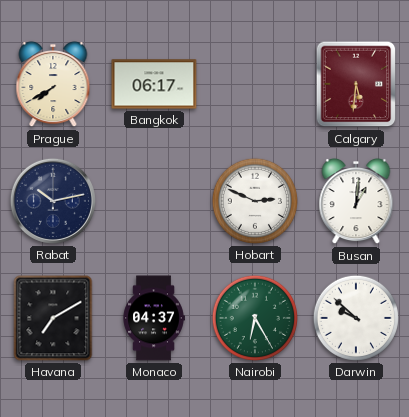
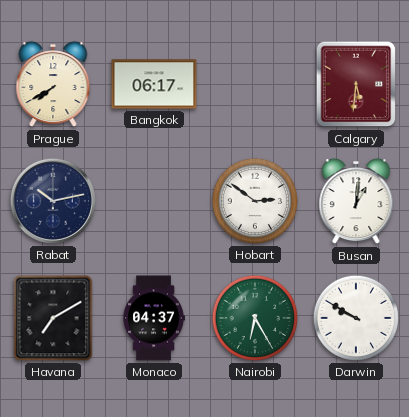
Hobart: 2:49 -> 2:51 (255, 201)
Darwin: 9:52 -> 9:50 (356, 318)
